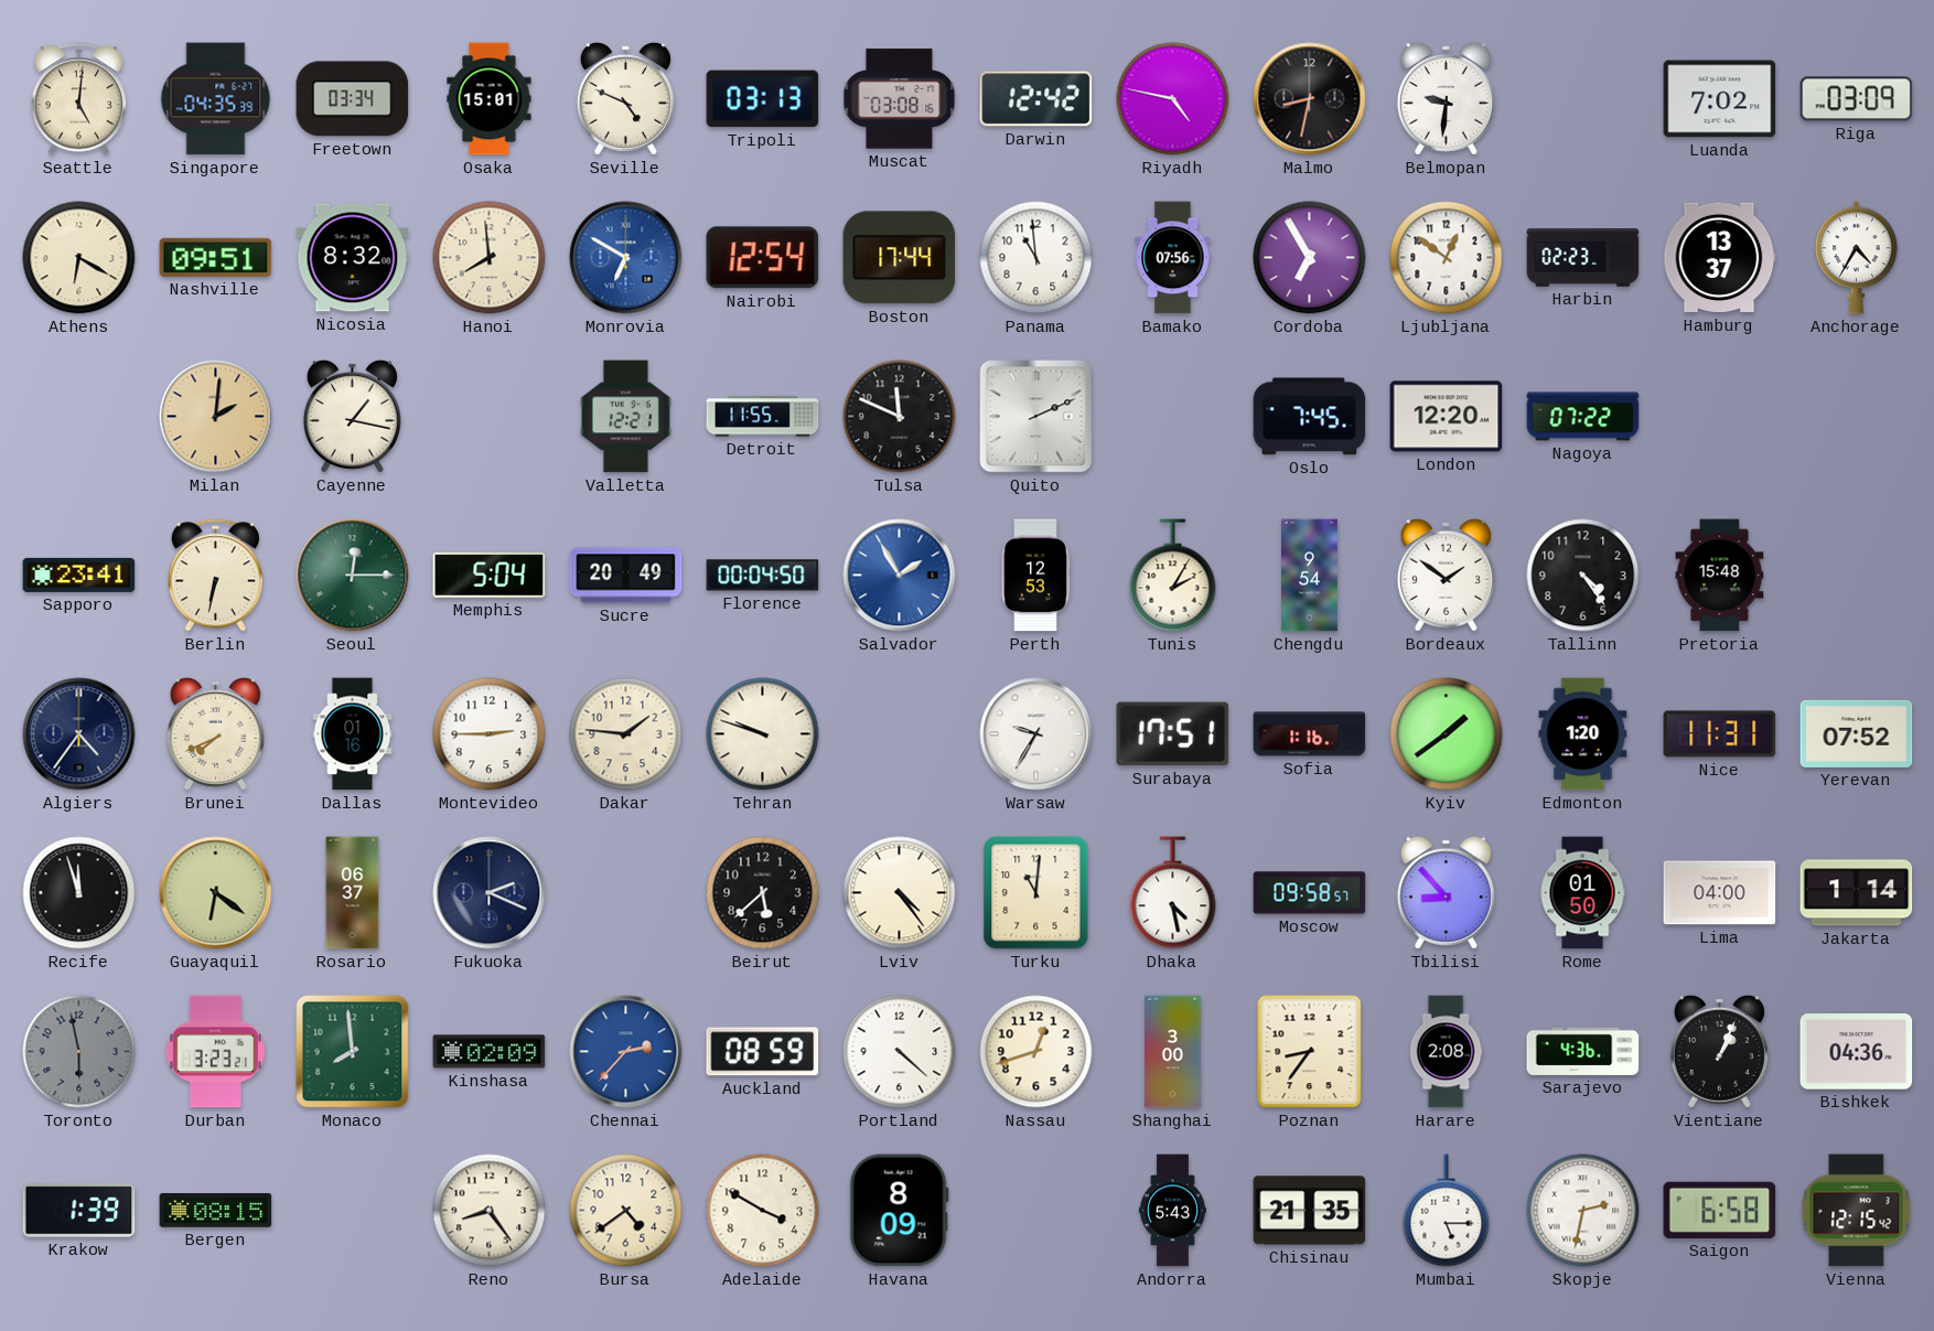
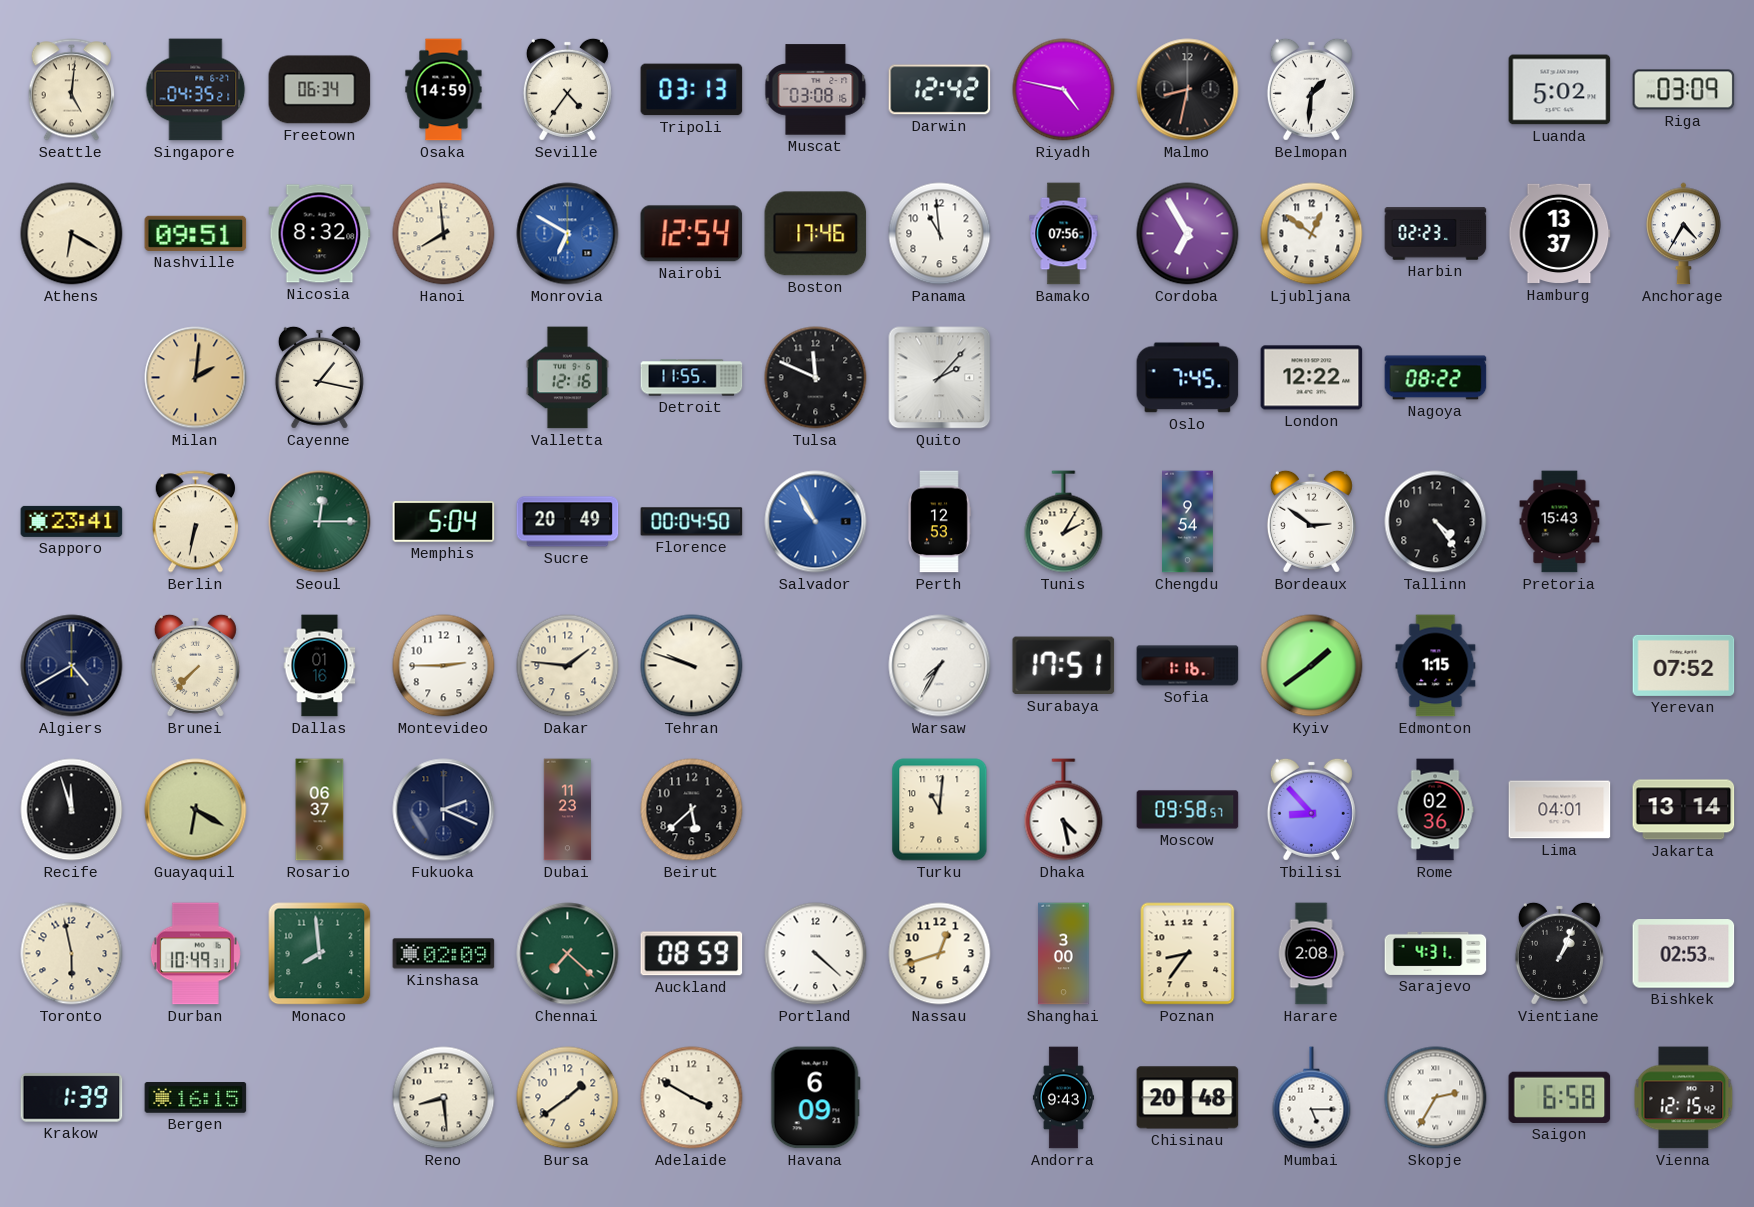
Singapore: 04:35:39 -> 04:35:21 (196, 90)
Freetown: 03:34 -> 06:34 (320, 90)
Osaka: 15:01 -> 14:59 (444, 90)
Seville: 4:49 -> 4:36 (567, 89)
Belmopan: 9:31 -> 1:31 (1311, 89)
Luanda: 7:02 -> 5:02 (1560, 90)
Boston: 17:44 -> 17:46 (816, 234)
Valletta: 12:21 -> 12:16 (567, 378)
Quito: 2:11 -> 2:07 (940, 378)
London: 12:20 -> 12:22 (1312, 378)
Nagoya: 07:22 -> 08:22 (1436, 378)
Salvador: 1:55 -> 10:55 (816, 522)
Bordeaux: 1:51 -> 2:51 (1311, 521)
Pretoria: 15:48 -> 15:43 (1560, 522)
Algiers: 4:36 -> 4:40 (72, 666)
Brunei: 7:41 -> 7:37 (195, 665)
Warsaw: 9:35 -> 7:35 (940, 666)
Edmonton: 1:20 -> 1:15 (1436, 666)
Nice: 11:31 -> none (1720, 734)
Guayaquil: 6:21 -> 6:20 (196, 810)
Dubai: none -> 11:23 (568, 810)
Lviv: 4:24 -> none (900, 893)
Rome: 01:50 -> 02:36 (1435, 810)
Lima: 04:00 -> 04:01 (1560, 810)
Jakarta: 1:14 -> 13:14 (1684, 810)
Toronto dial: grey -> cream (72, 954)
Durban: 3:23 -> 10:49 (195, 954)
Chennai: 2:37 -> 7:22 (568, 954)
Chennai dial: blue -> green (568, 954)
Sarajevo: 4:36 -> 4:31 (1436, 953)
Bishkek: 04:36 -> 02:53 (1684, 954)
Bergen: 08:15 -> 16:15 (196, 1098)
Reno: 8:24 -> 8:29 (444, 1098)
Bursa: 4:39 -> 1:39 (568, 1098)
Havana: 8:09 -> 6:09 (815, 1098)
Andorra: 5:43 -> 9:43 (1063, 1098)
Chisinau: 21:35 -> 20:48 (1188, 1098)
Skopje: 2:32 -> 2:35 (1436, 1098)
